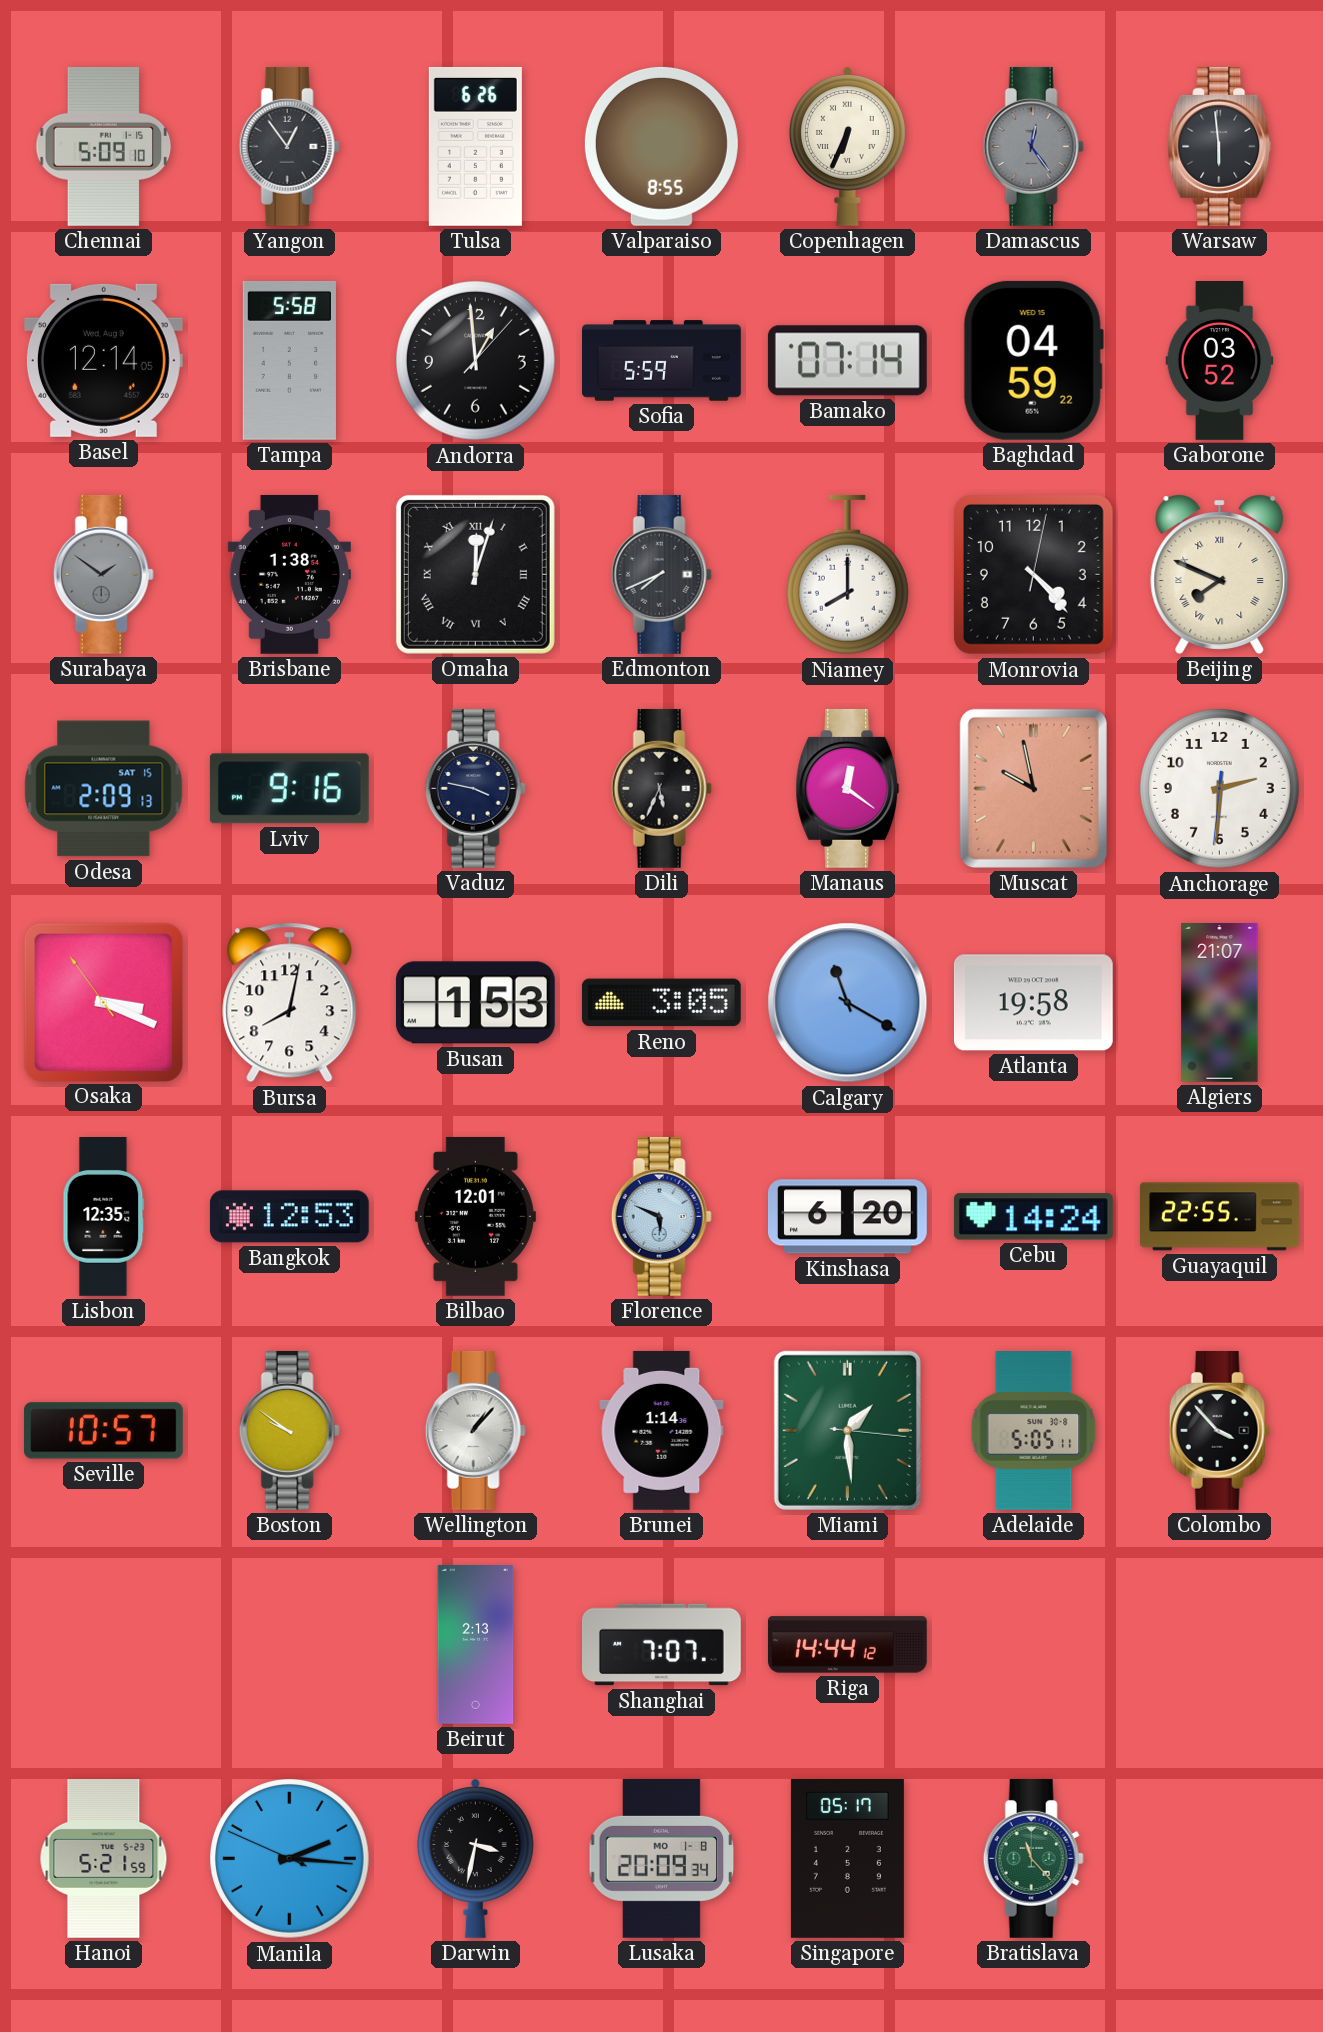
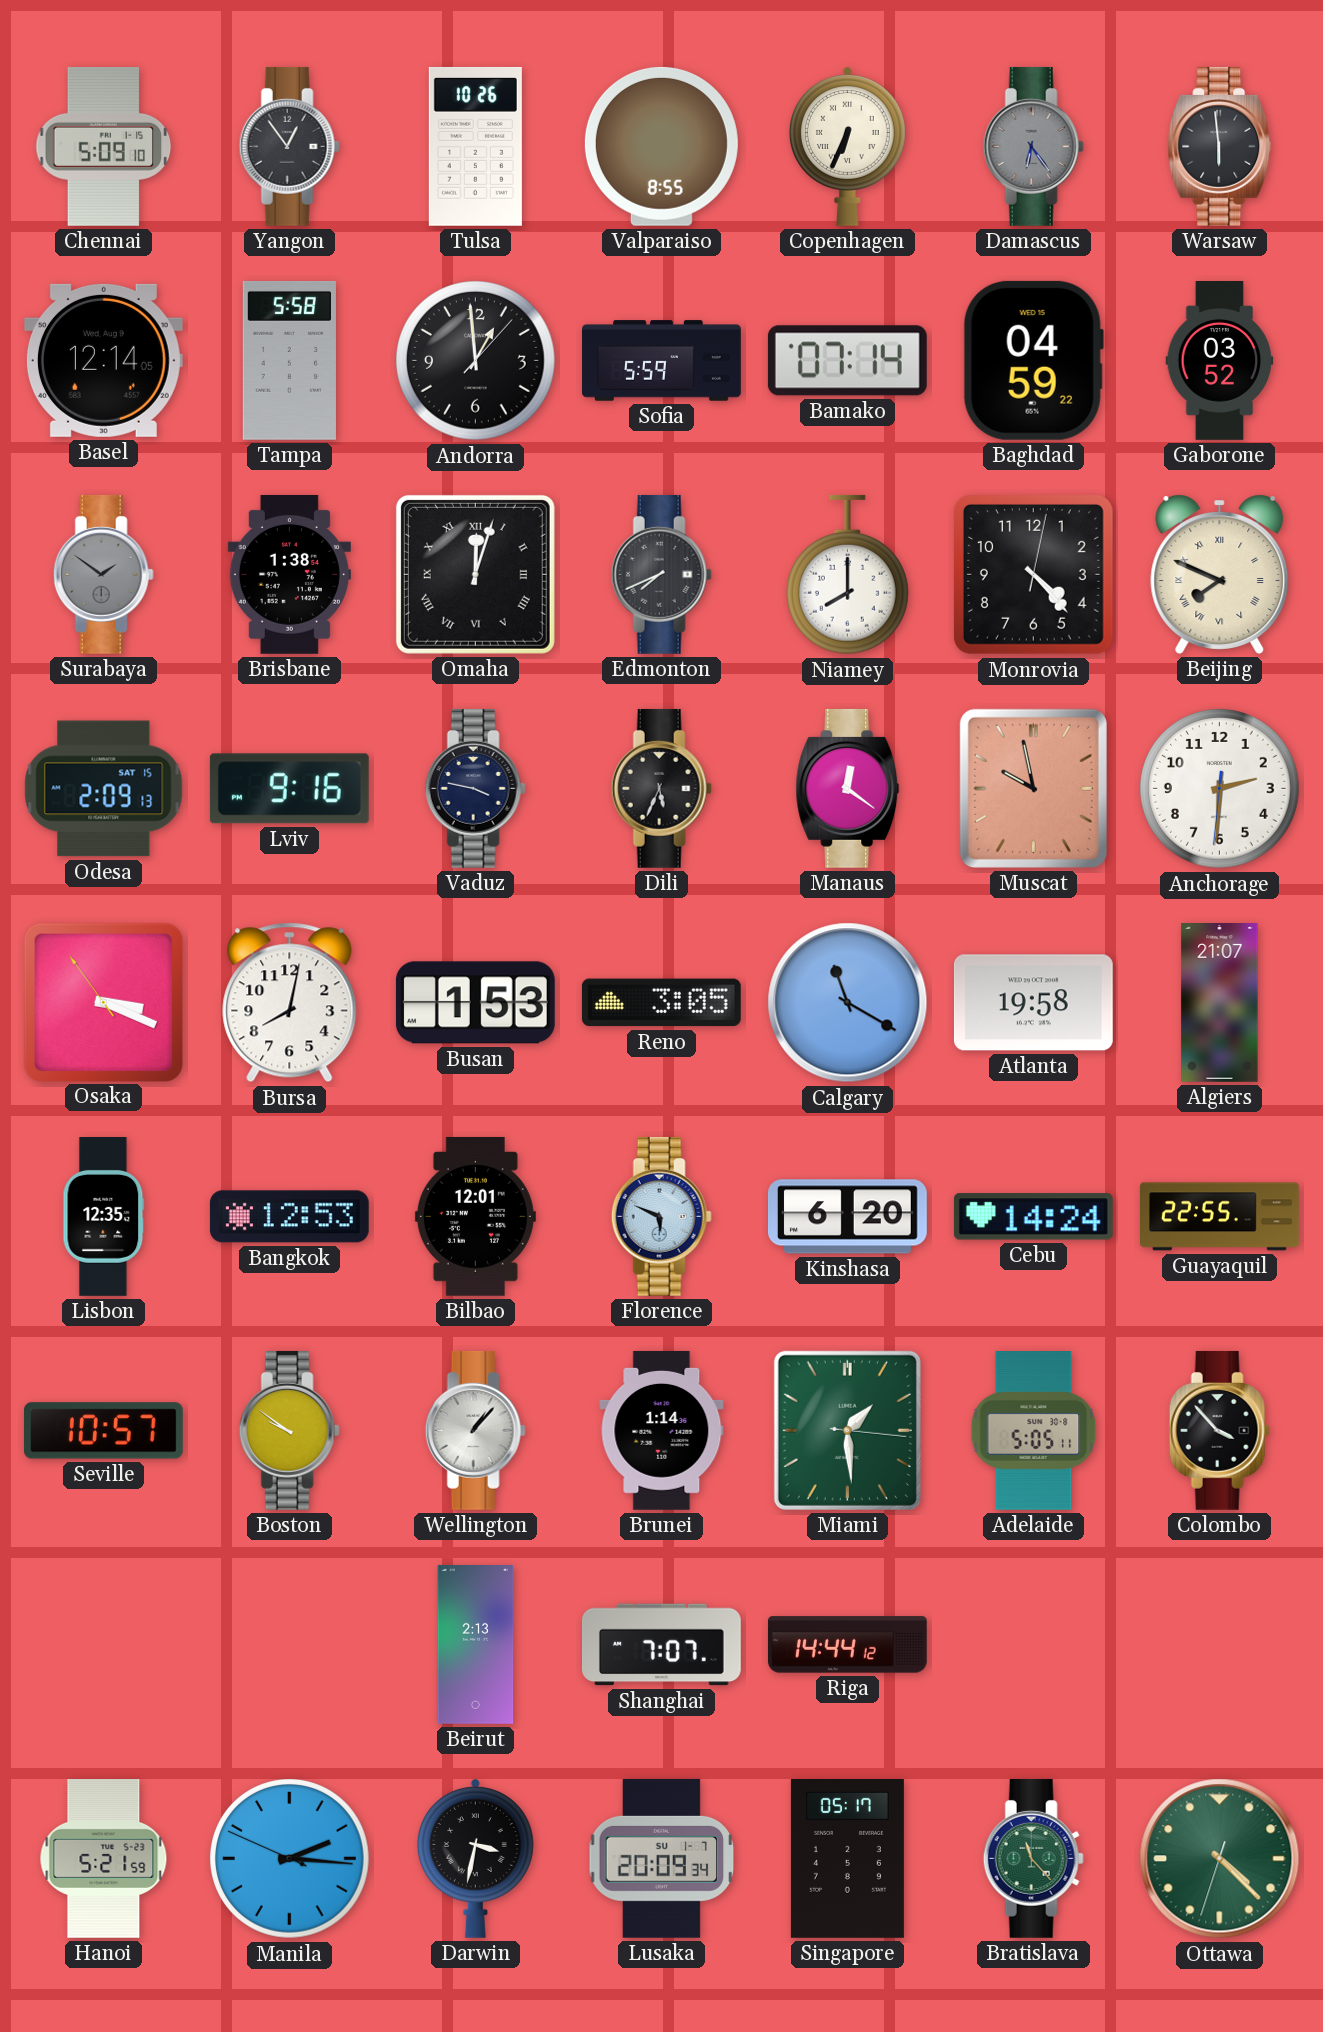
Tulsa: 6:26 -> 10:26 (475, 146)
Damascus: 12:24 -> 6:24 (1033, 146)
Lusaka date: MO 1-8 -> SU 1-7 (662, 1858)
Ottawa: none -> 4:22 (1220, 1859)
